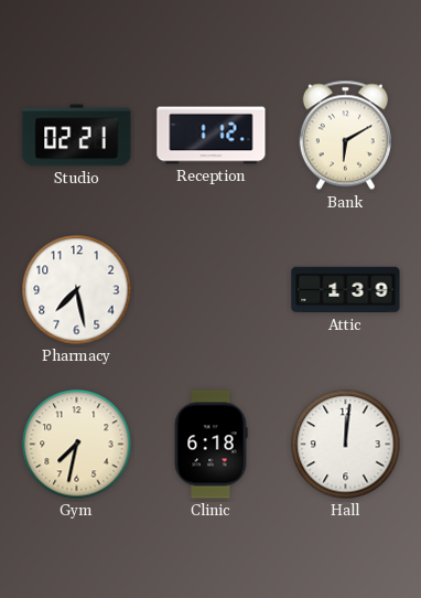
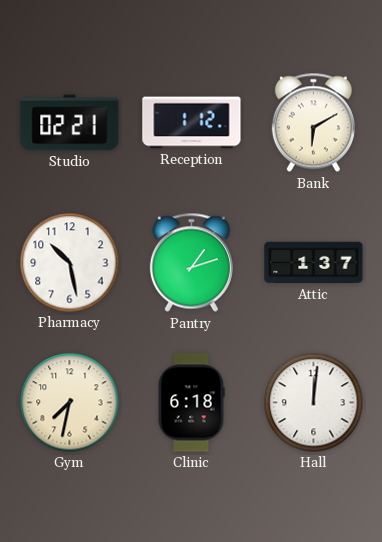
Pharmacy: 7:28 -> 10:28 (70, 263)
Pantry: none -> 1:12 (191, 263)
Attic: 1:39 -> 1:37 (314, 263)
